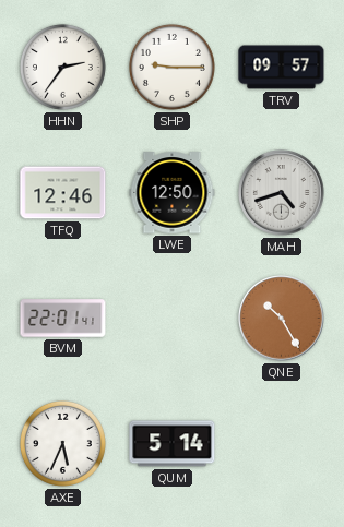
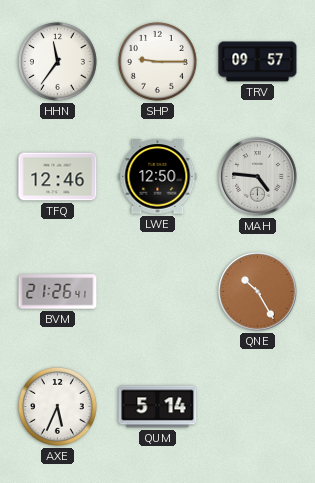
HHN: 2:36 -> 11:36 (57, 61)
MAH: 4:42 -> 4:46 (258, 177)
BVM: 22:01 -> 21:26 (58, 292)
